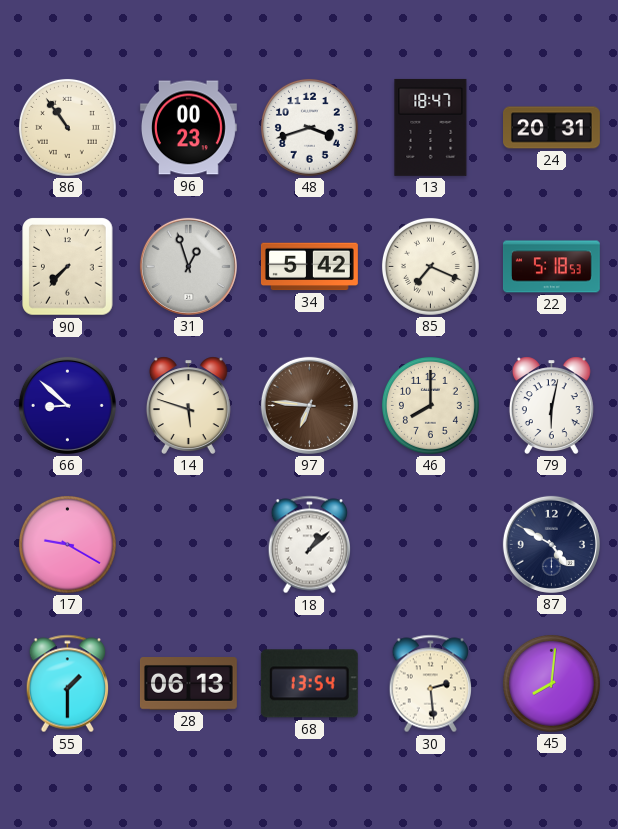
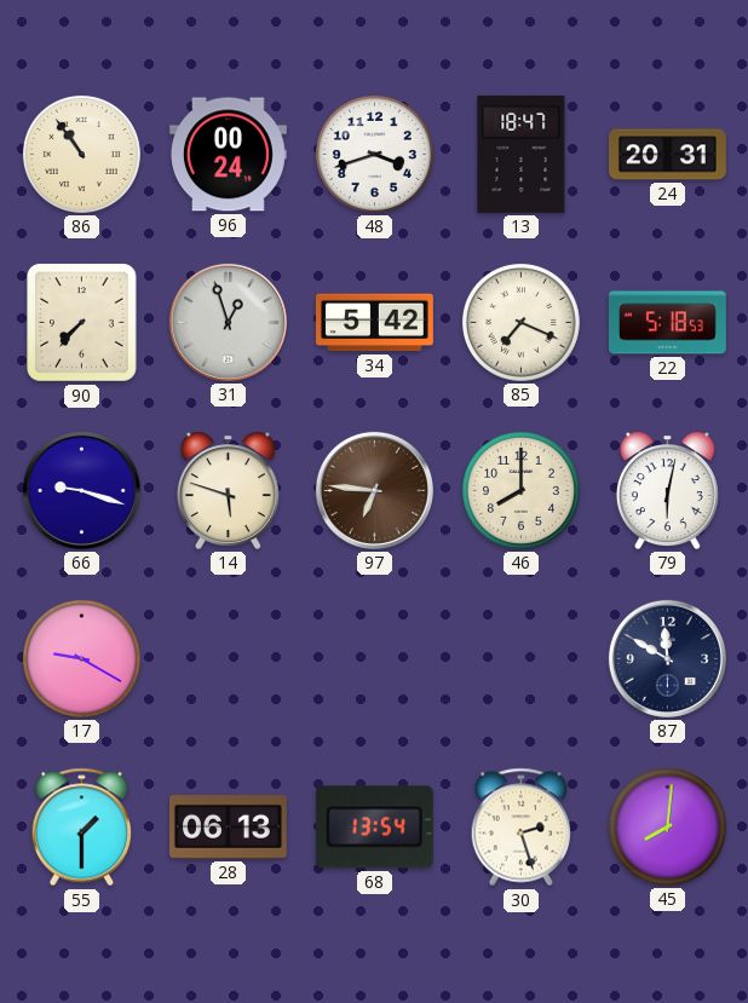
96: 00:23 -> 00:24 (228, 155)
66: 8:52 -> 9:18 (81, 490)
18: 1:08 -> none (309, 545)
87: 4:50 -> 11:50 (667, 658)
30: 2:29 -> 2:27 (520, 828)
